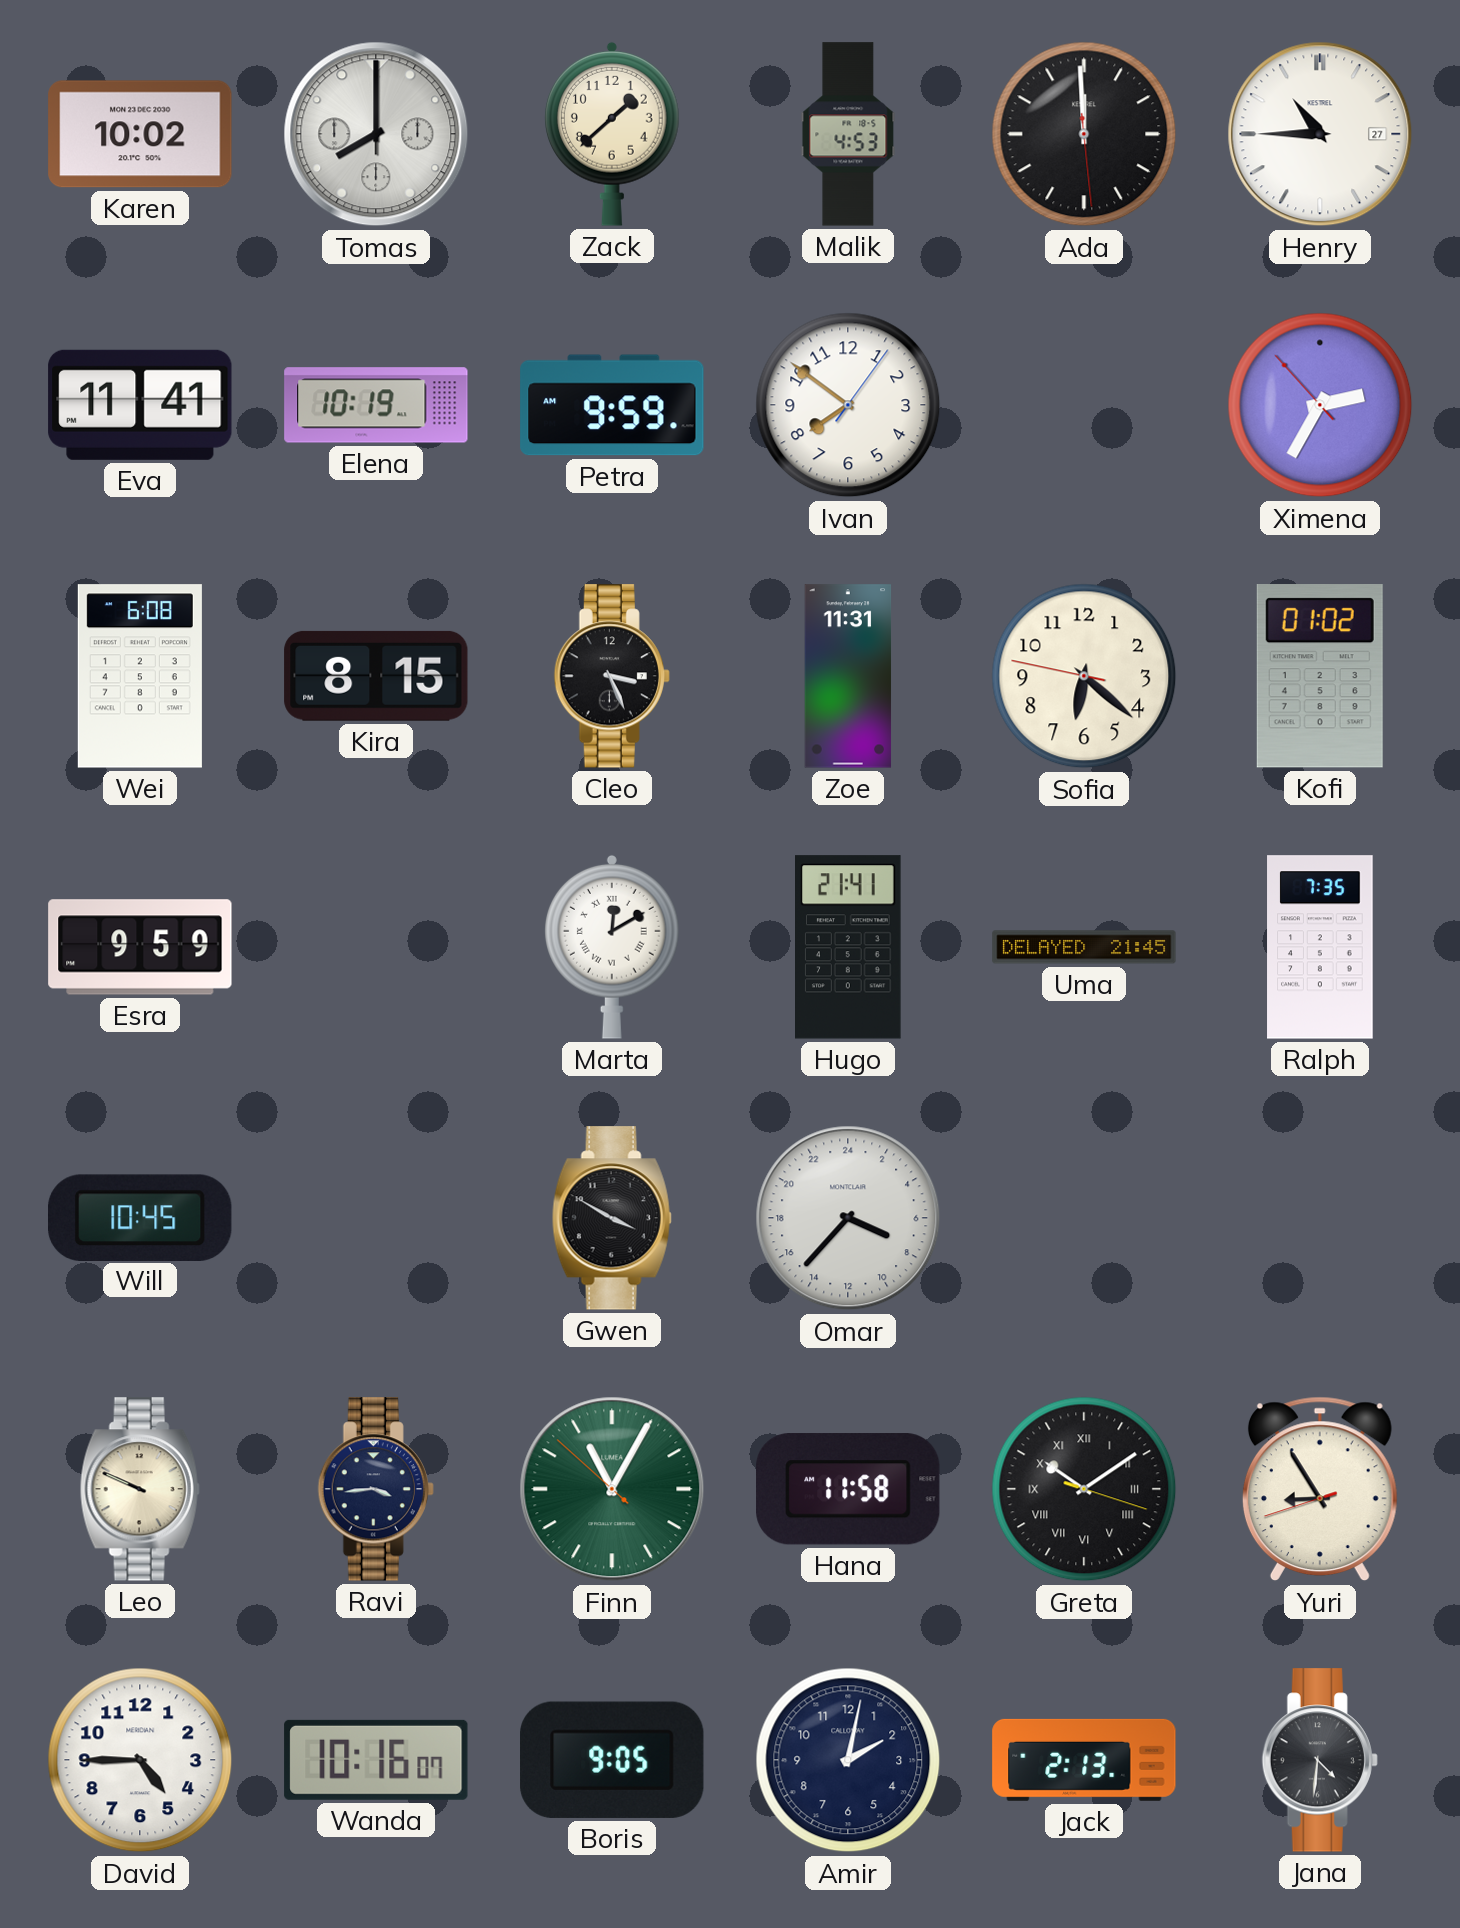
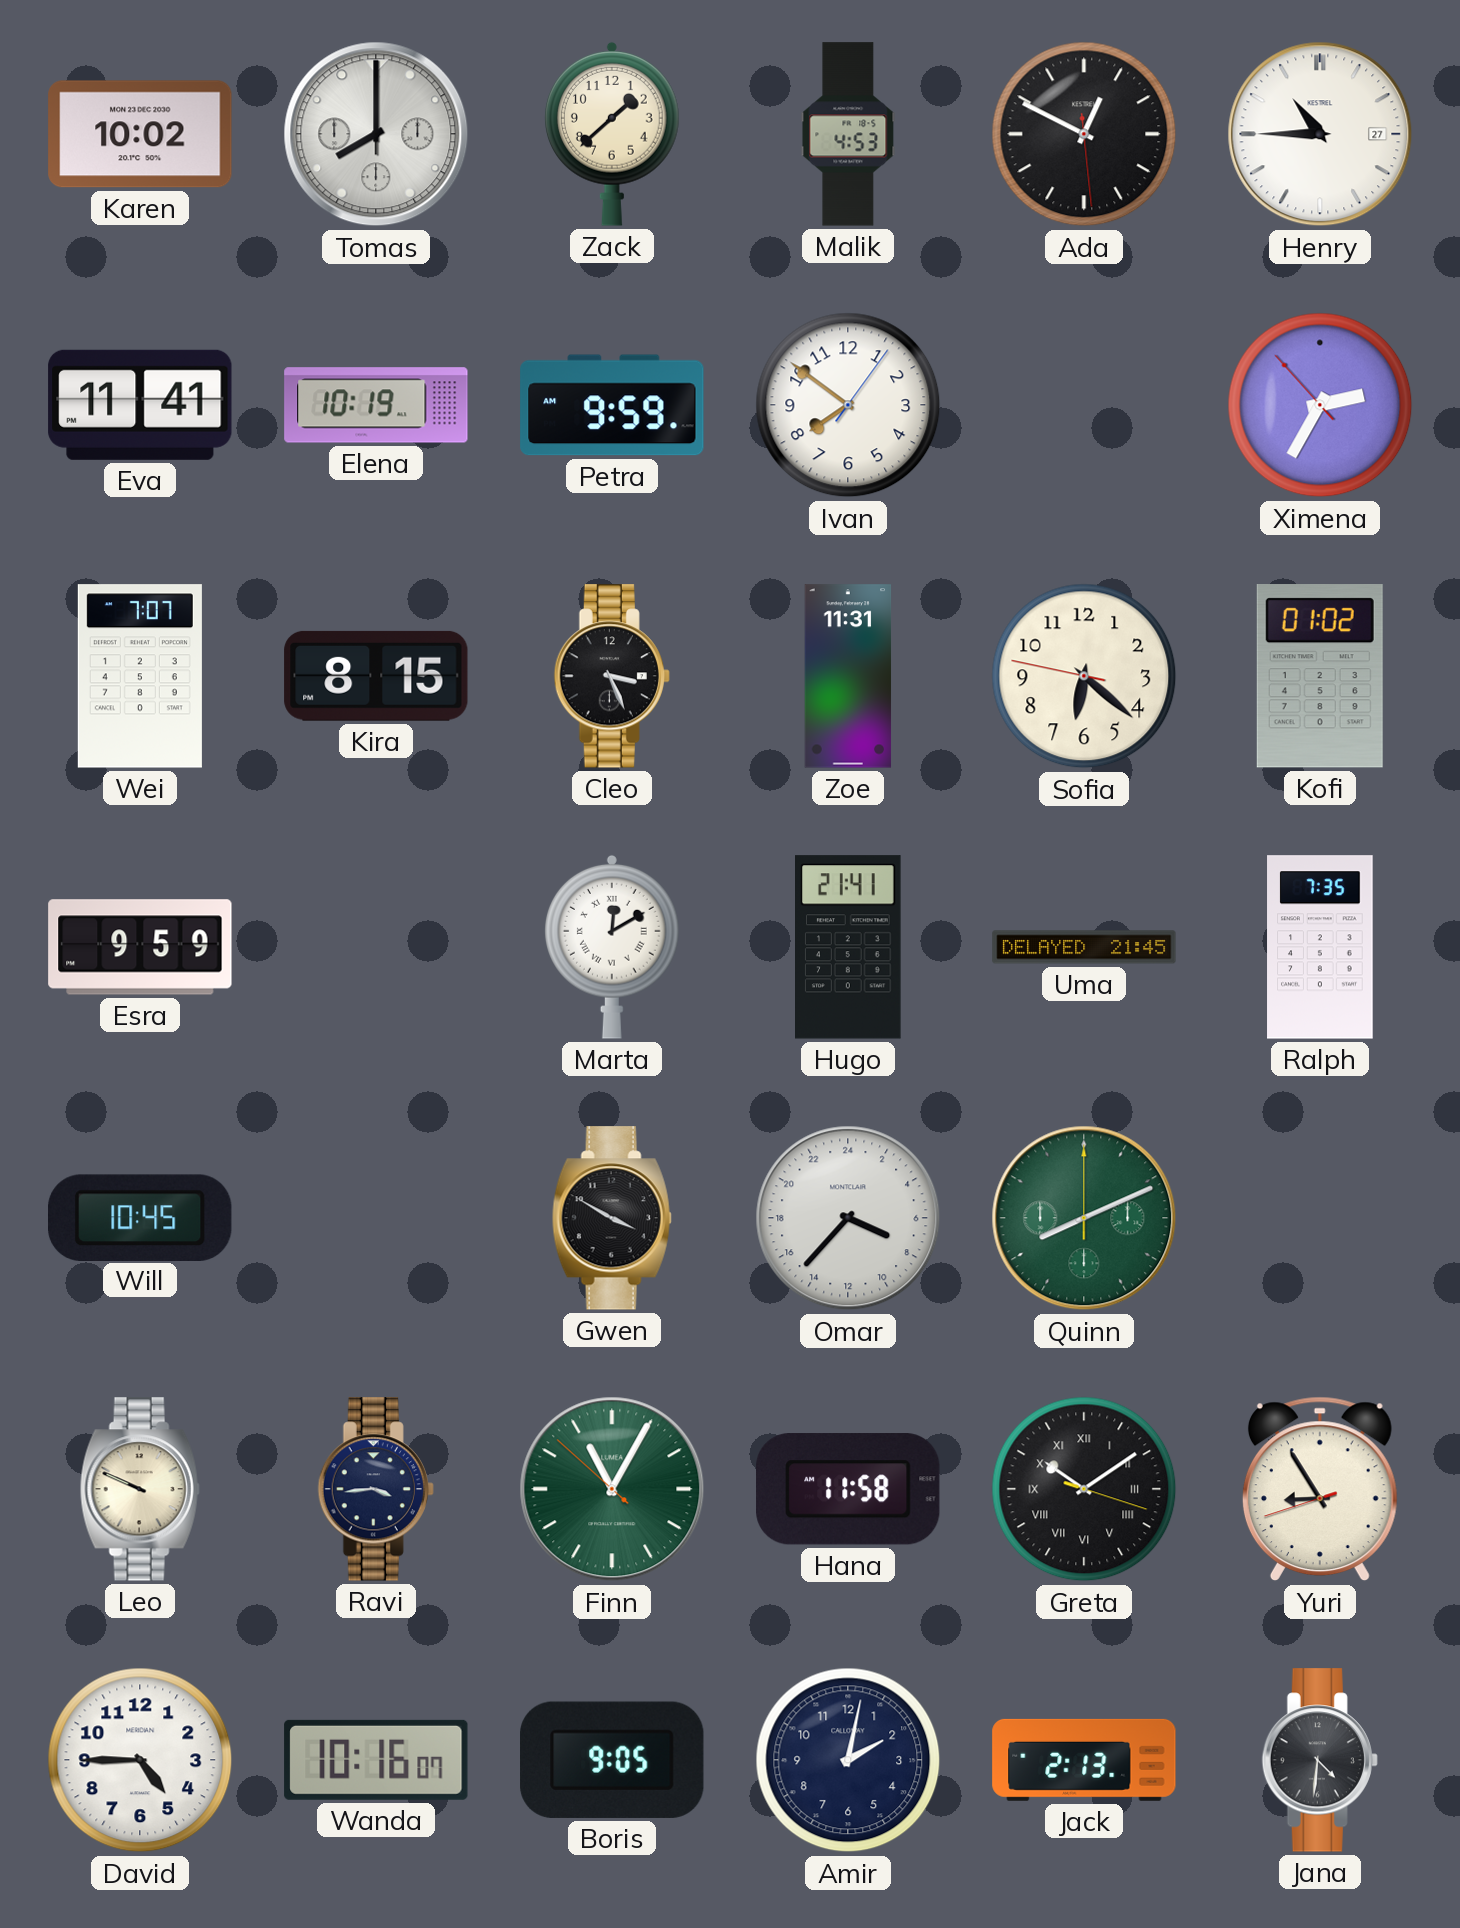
Ada: 11:59 -> 12:49 (1084, 134)
Wei: 6:08 -> 7:07 (140, 676)
Quinn: none -> 8:11 (1084, 1218)
